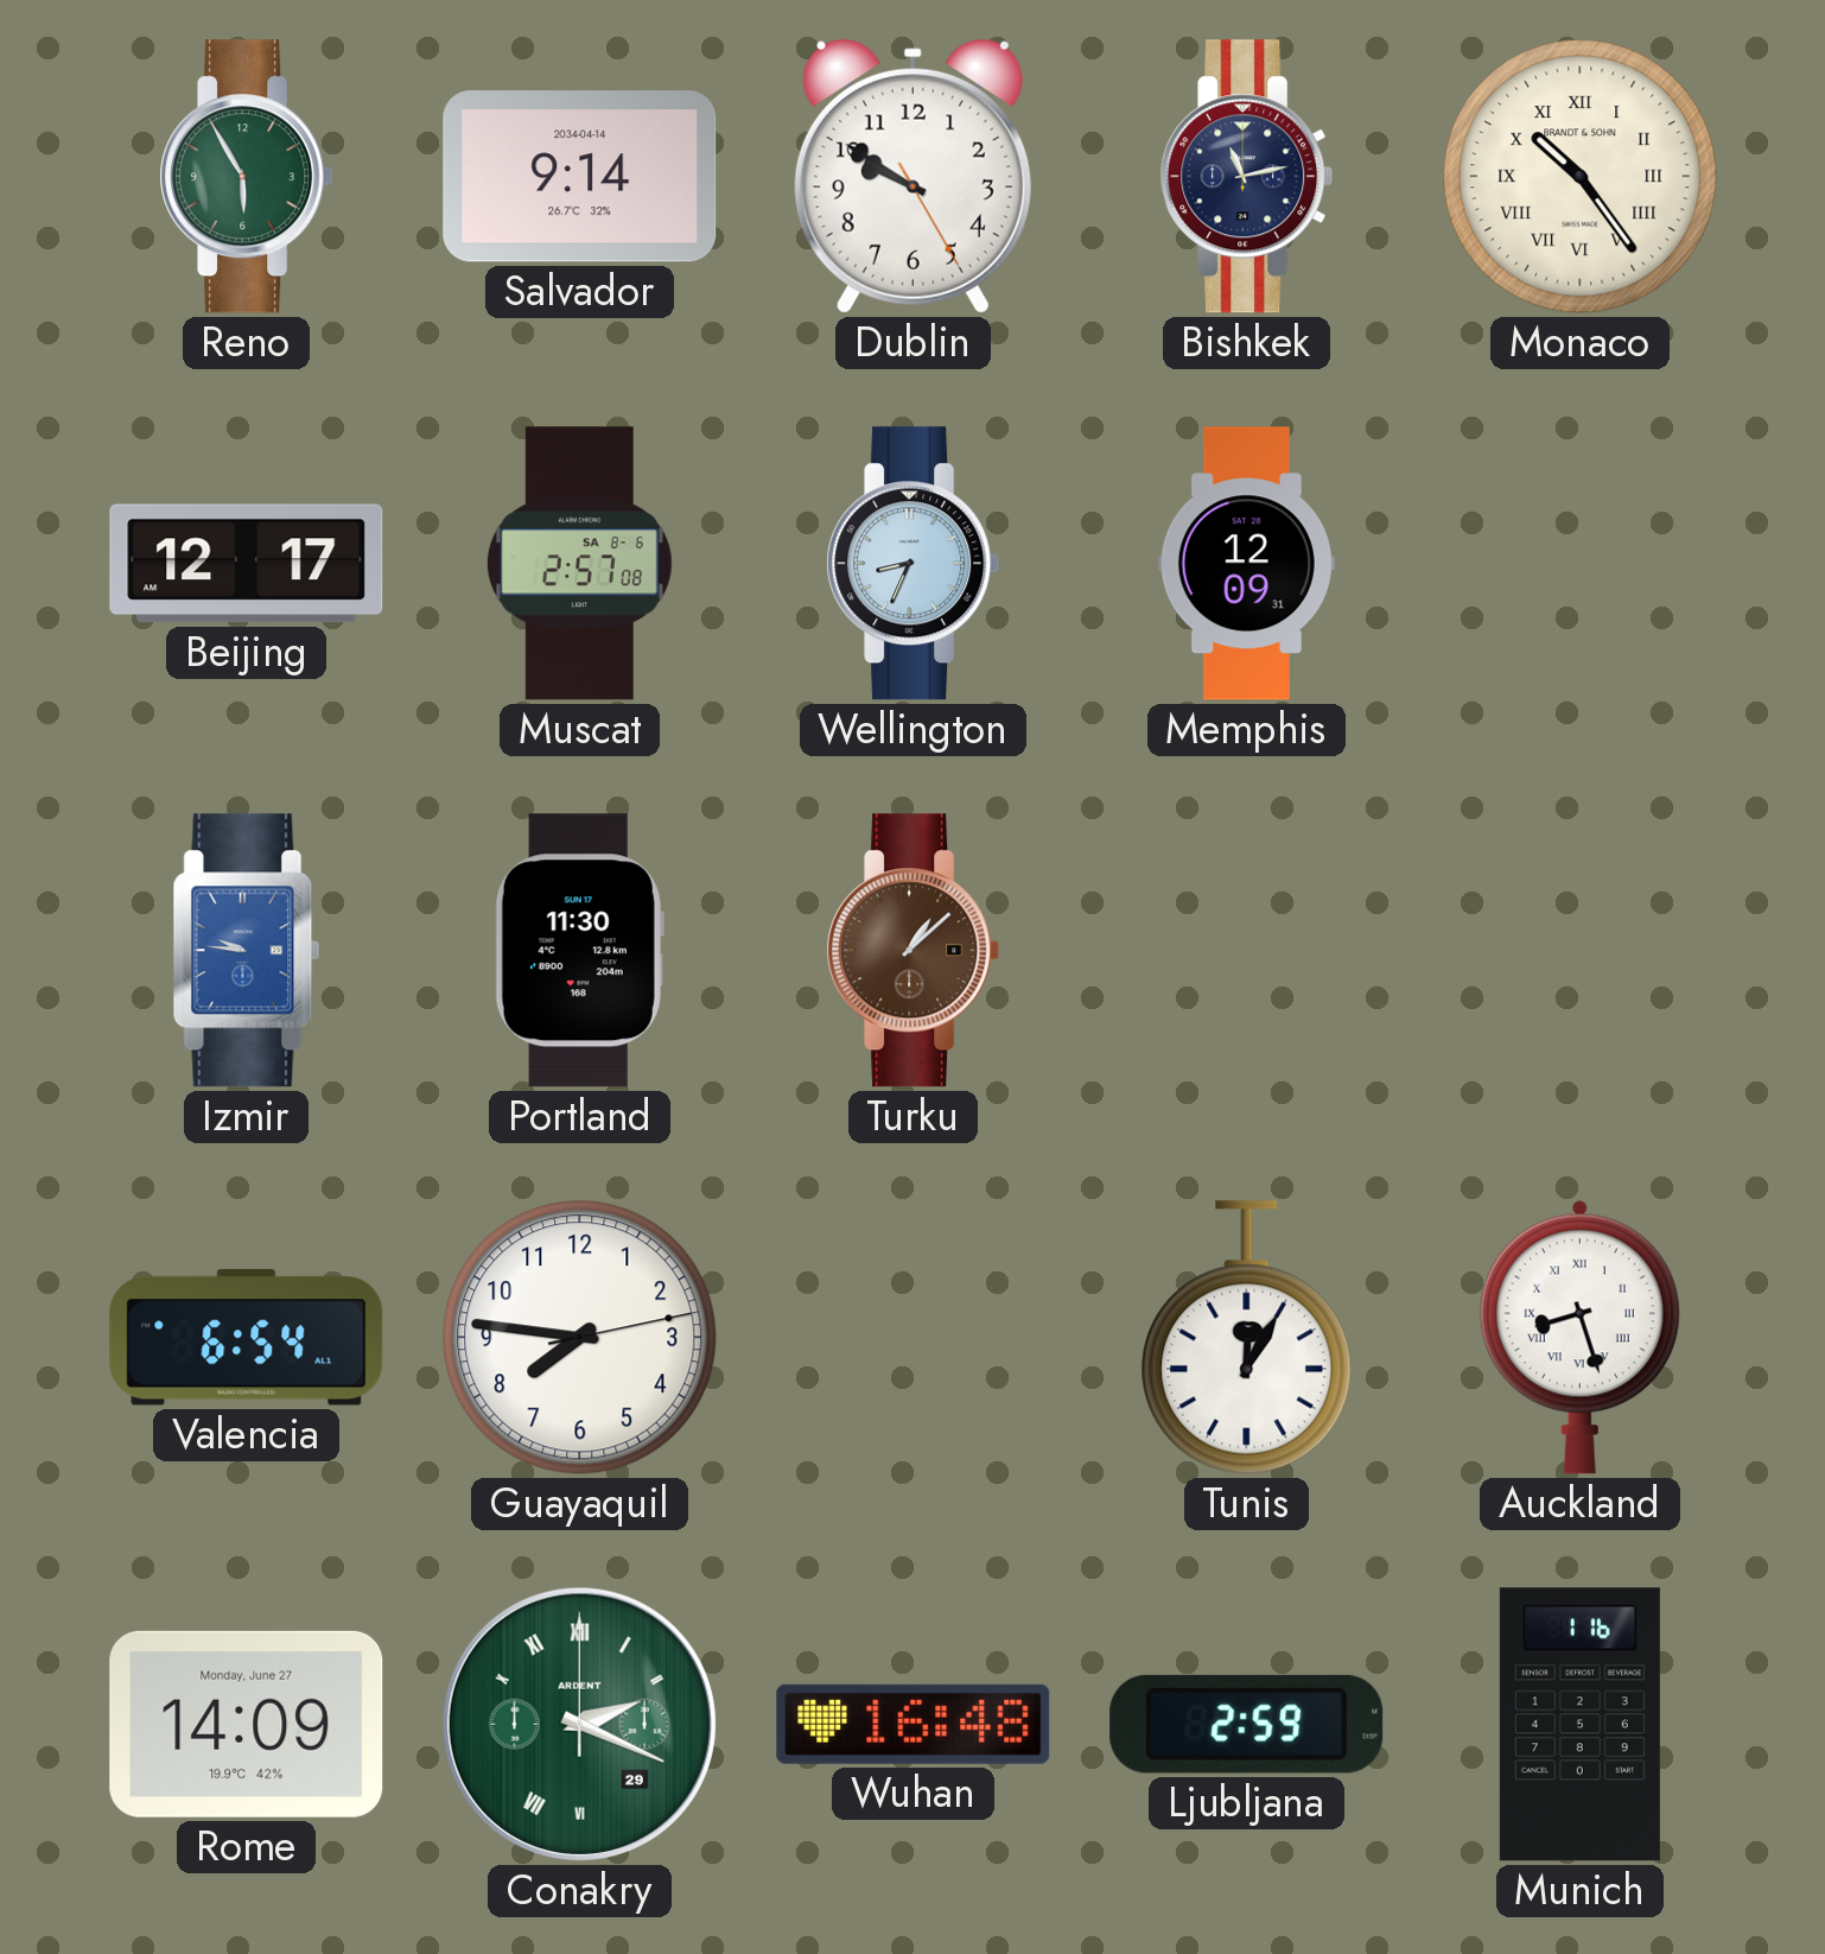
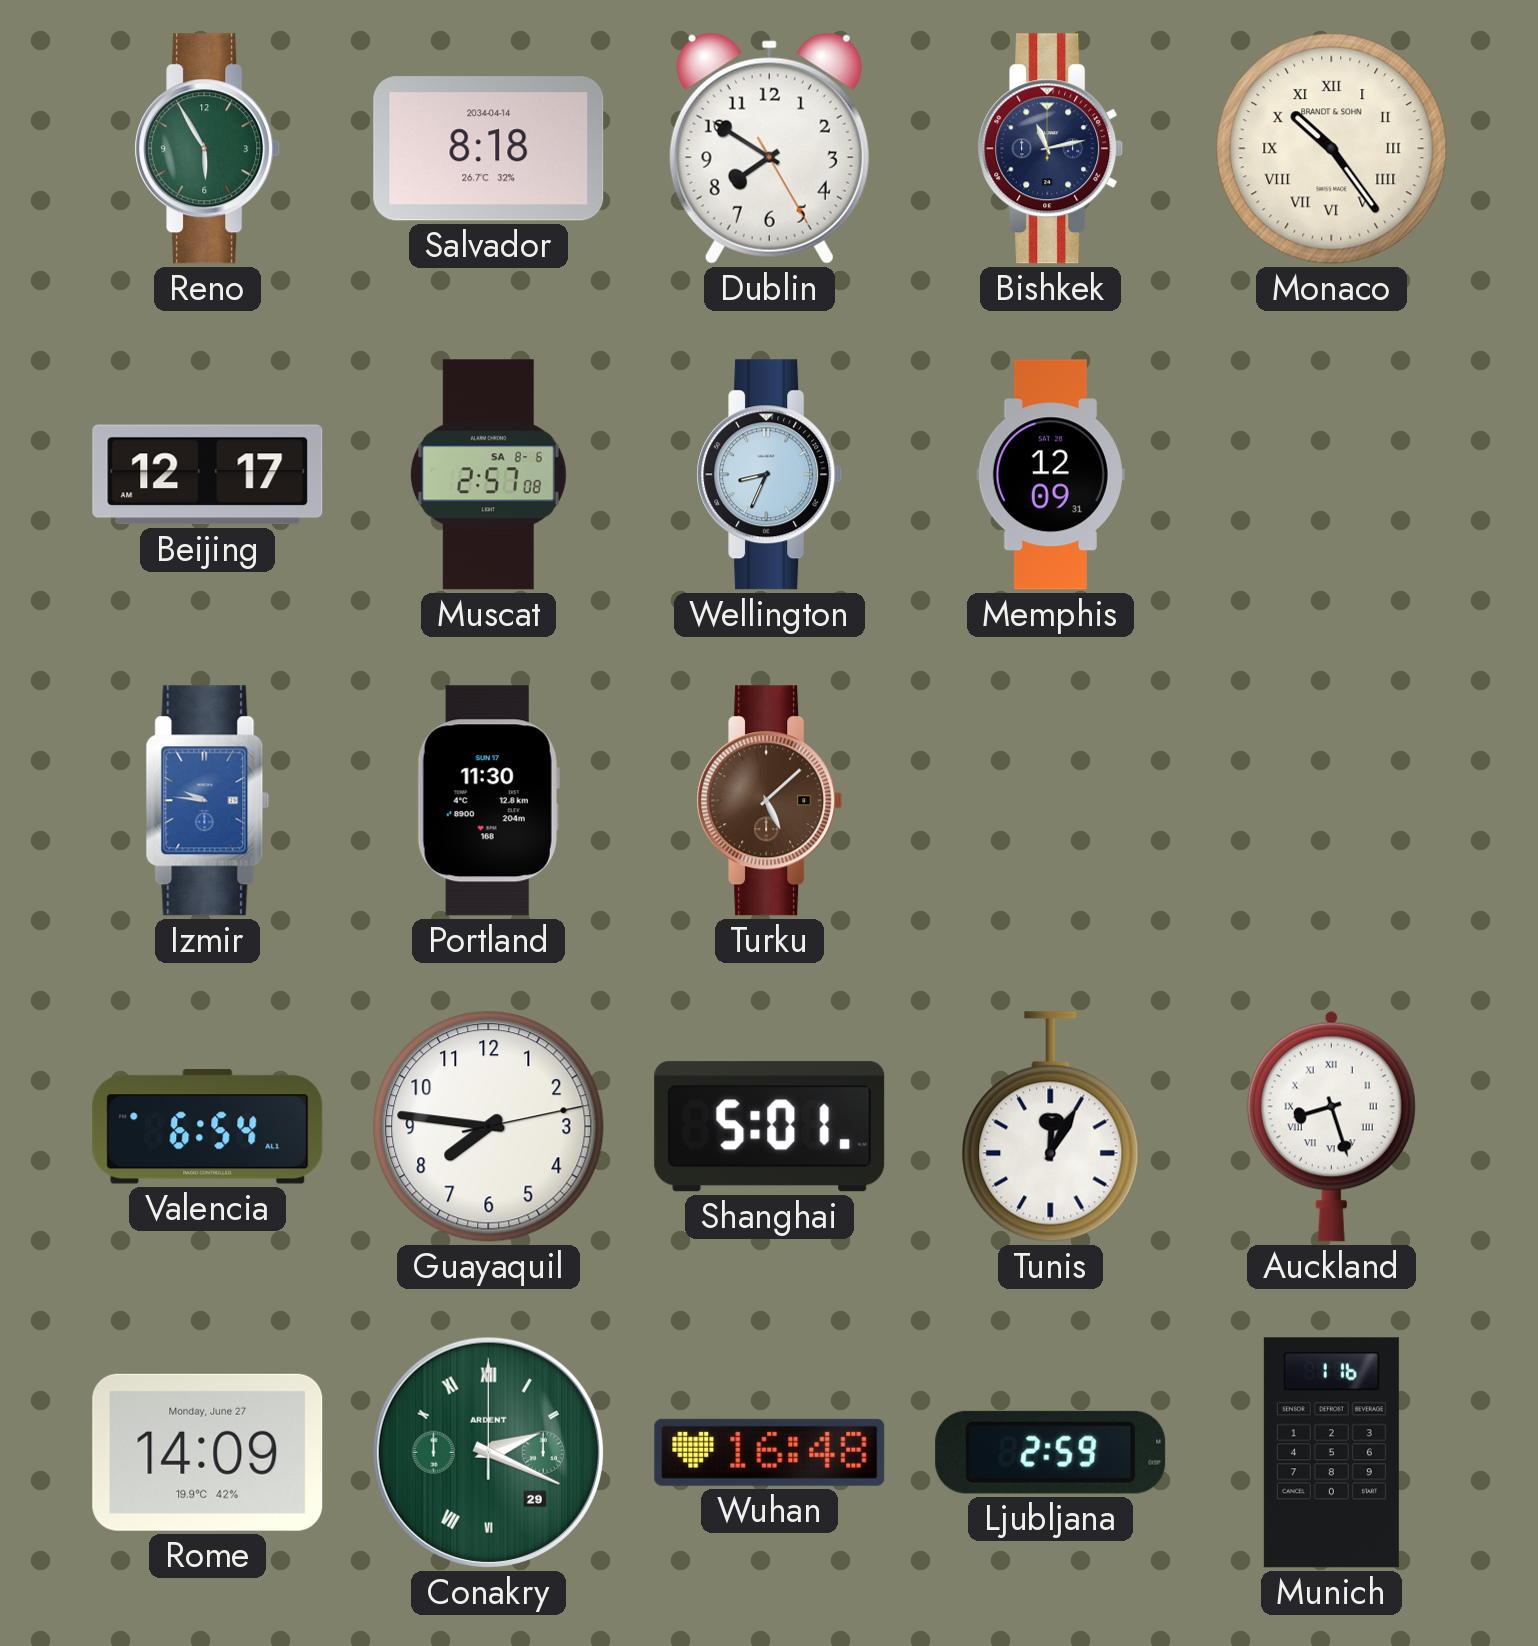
Salvador: 9:14 -> 8:18 (489, 149)
Dublin: 9:50 -> 7:50 (769, 148)
Turku: 1:08 -> 5:08 (770, 801)
Shanghai: none -> 5:01 (770, 1127)
